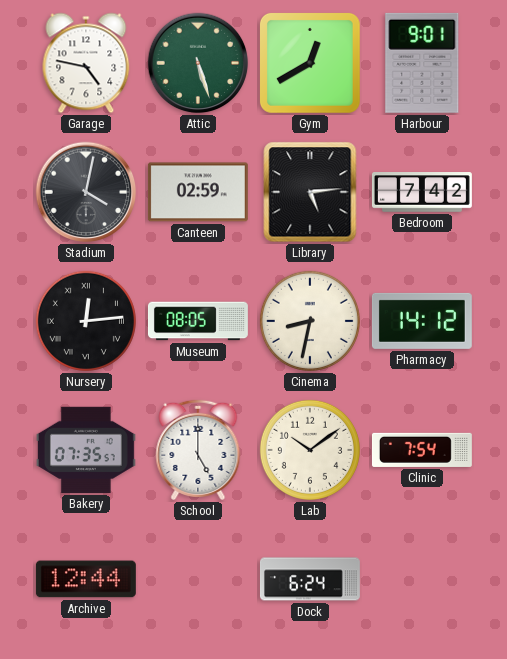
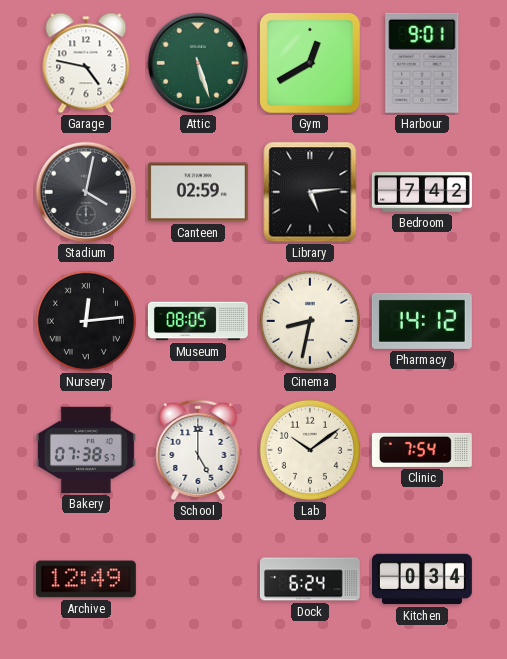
Bakery: 07:35 -> 07:38 (86, 450)
Archive: 12:44 -> 12:49 (86, 579)
Kitchen: none -> 0:34 (422, 579)
